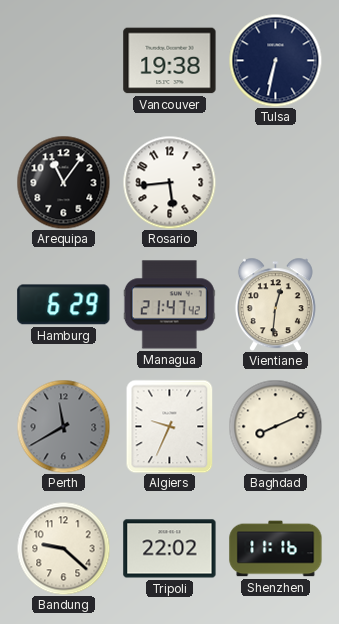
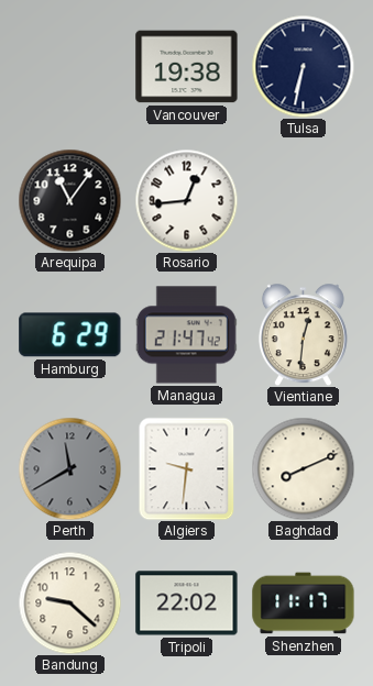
Rosario: 5:44 -> 12:44 (186, 200)
Algiers: 9:34 -> 9:31 (187, 468)
Shenzhen: 11:16 -> 11:17 (304, 604)
